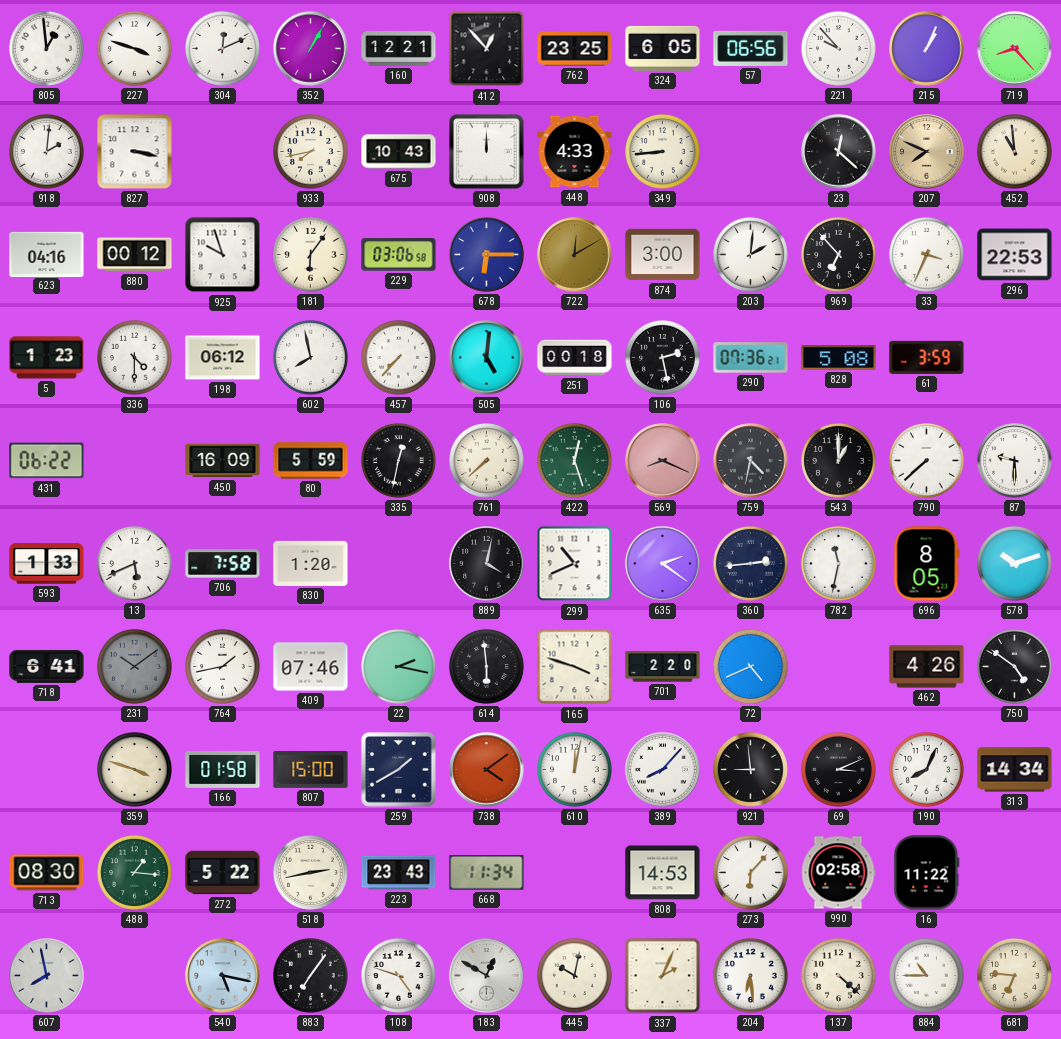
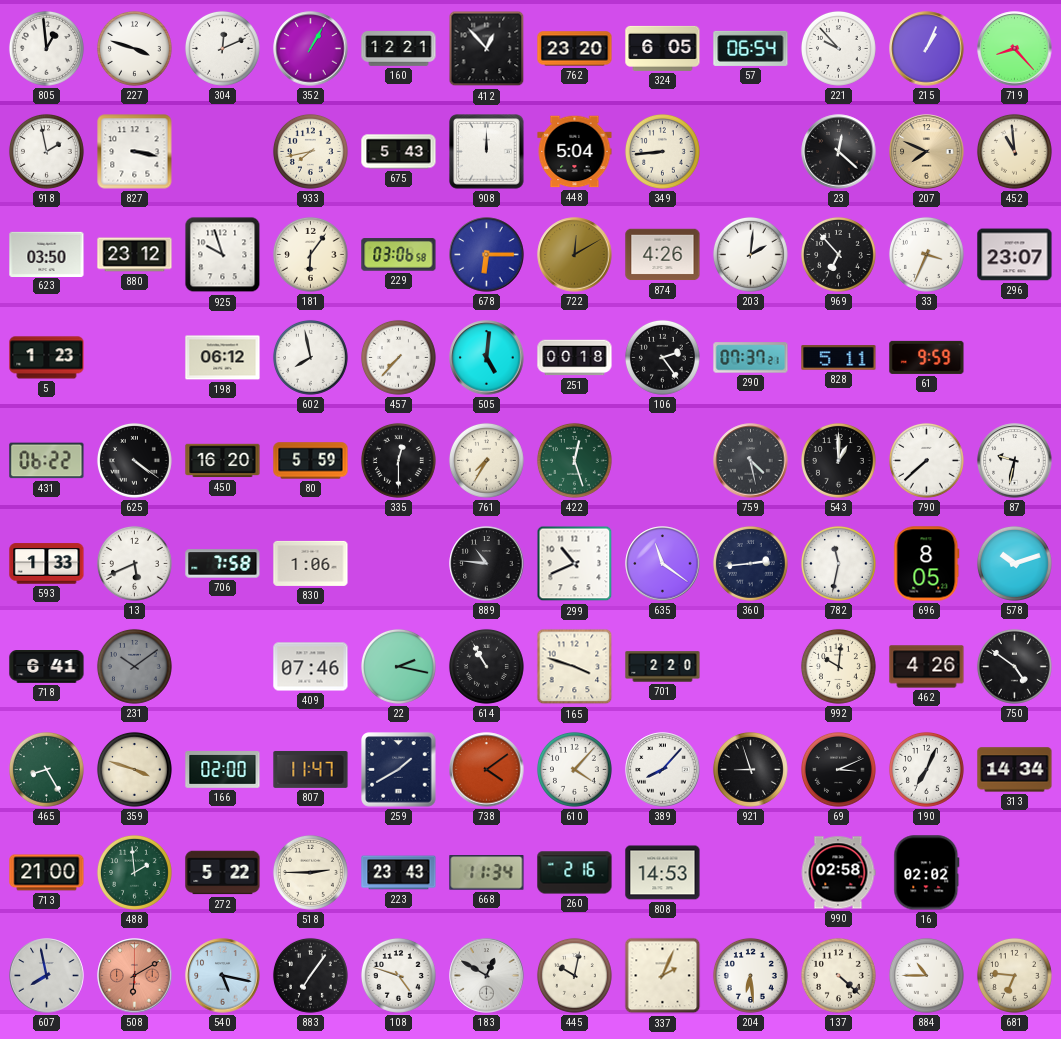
762: 23:25 -> 23:20 (575, 49)
57: 06:56 -> 06:54 (751, 48)
918: 2:01 -> 1:58 (46, 151)
675: 10:43 -> 5:43 (399, 152)
448: 4:33 -> 5:04 (575, 152)
623: 04:16 -> 03:50 (47, 254)
880: 00:12 -> 23:12 (135, 255)
874: 3:00 -> 4:26 (663, 255)
296: 22:53 -> 23:07 (1015, 255)
336: 4:30 -> none (134, 357)
106: 2:28 -> 2:24 (662, 357)
290: 07:36 -> 07:37 (751, 358)
828: 5:08 -> 5:11 (839, 358)
61: 3:59 -> 9:59 (927, 357)
625: none -> 4:21 (134, 460)
450: 16:09 -> 16:20 (223, 461)
335: 12:32 -> 12:30 (398, 460)
761: 7:38 -> 7:35 (486, 460)
569: 8:19 -> none (663, 461)
759: 4:32 -> 4:28 (751, 461)
87: 9:30 -> 9:32 (1015, 461)
830: 1:20 -> 1:06 (311, 563)
889: 4:02 -> 10:46 (487, 564)
635: 2:21 -> 11:21 (663, 564)
764: 1:43 -> none (222, 666)
614: 5:59 -> 10:55 (486, 666)
72: 4:41 -> none (750, 666)
992: none -> 10:01 (838, 666)
465: none -> 8:25 (46, 769)
166: 01:58 -> 02:00 (223, 770)
807: 15:00 -> 11:47 (311, 769)
610: 12:02 -> 4:07 (574, 769)
921: 8:59 -> 8:57 (750, 769)
190: 8:04 -> 7:04 (926, 769)
713: 08:30 -> 21:00 (47, 873)
488: 1:16 -> 1:59 (134, 872)
518: 2:43 -> 2:45 (310, 872)
260: none -> 2:16 (575, 873)
273: 6:07 -> none (750, 872)
16: 11:22 -> 02:02 (927, 873)
508: none -> 6:10 (135, 976)
